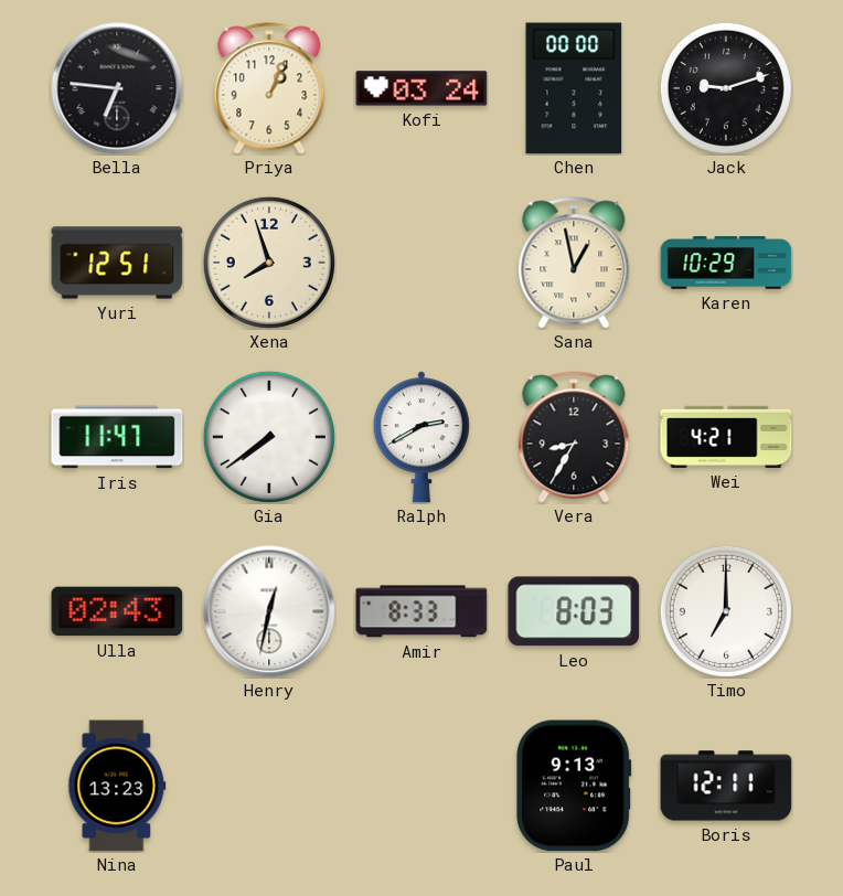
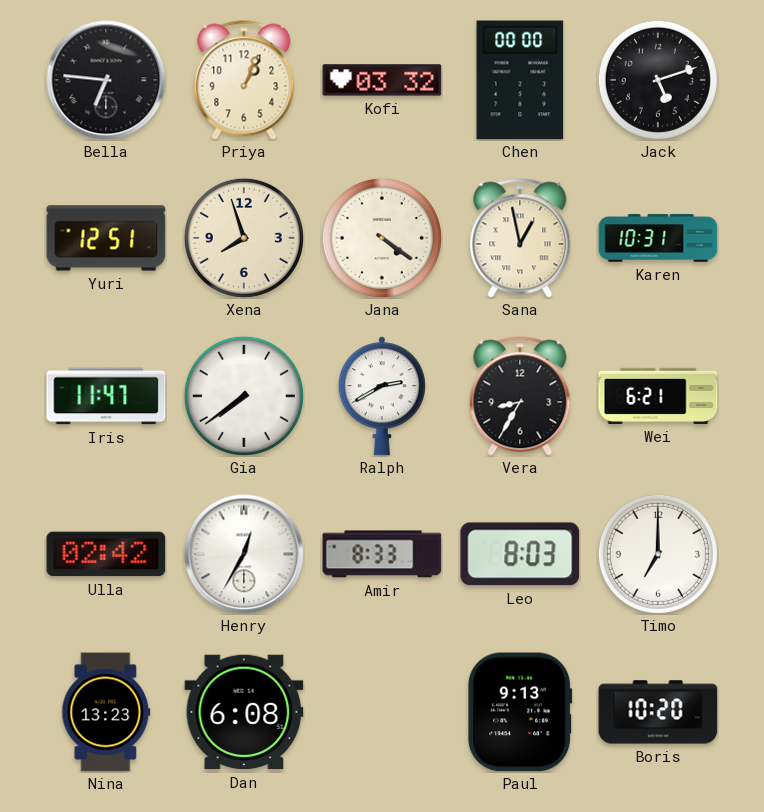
Kofi: 03:24 -> 03:32 (382, 80)
Jack: 9:12 -> 5:12 (658, 80)
Jana: none -> 4:21 (382, 238)
Karen: 10:29 -> 10:31 (658, 238)
Wei: 4:21 -> 6:21 (658, 396)
Ulla: 02:43 -> 02:42 (106, 554)
Henry: 12:32 -> 12:35 (244, 554)
Dan: none -> 6:08 (244, 712)
Boris: 12:11 -> 10:20 (658, 712)
